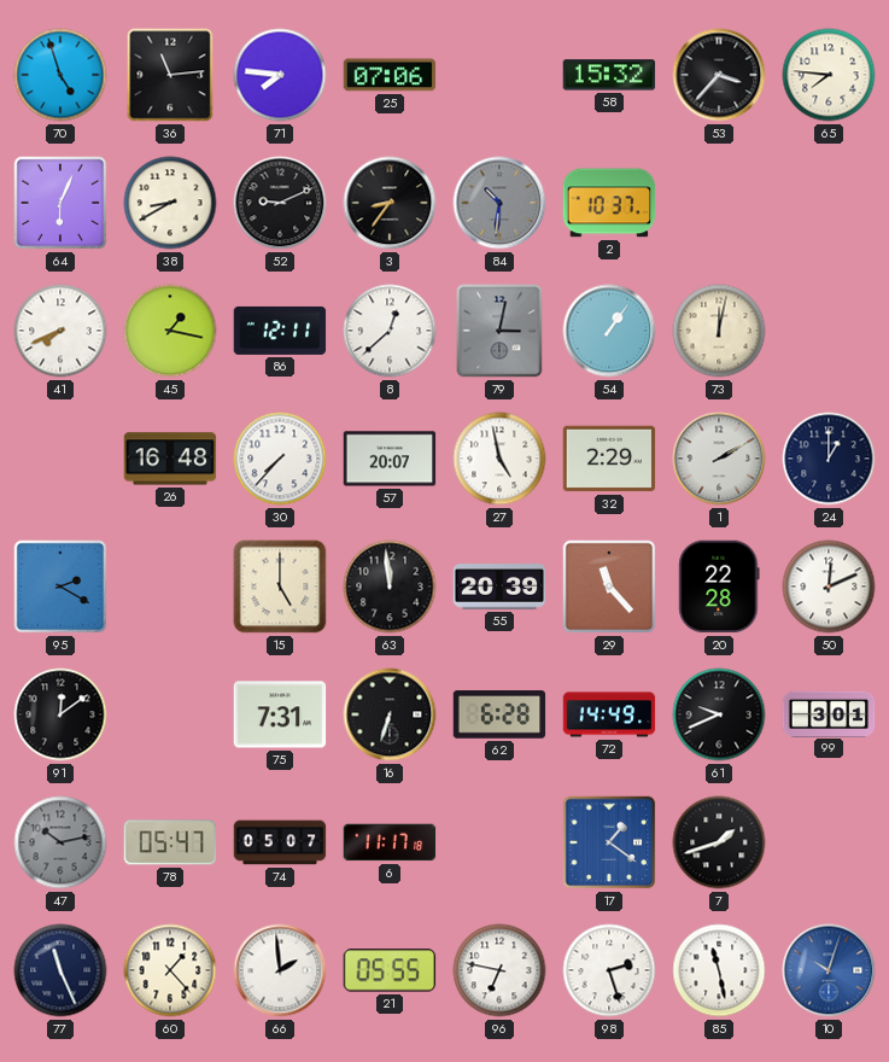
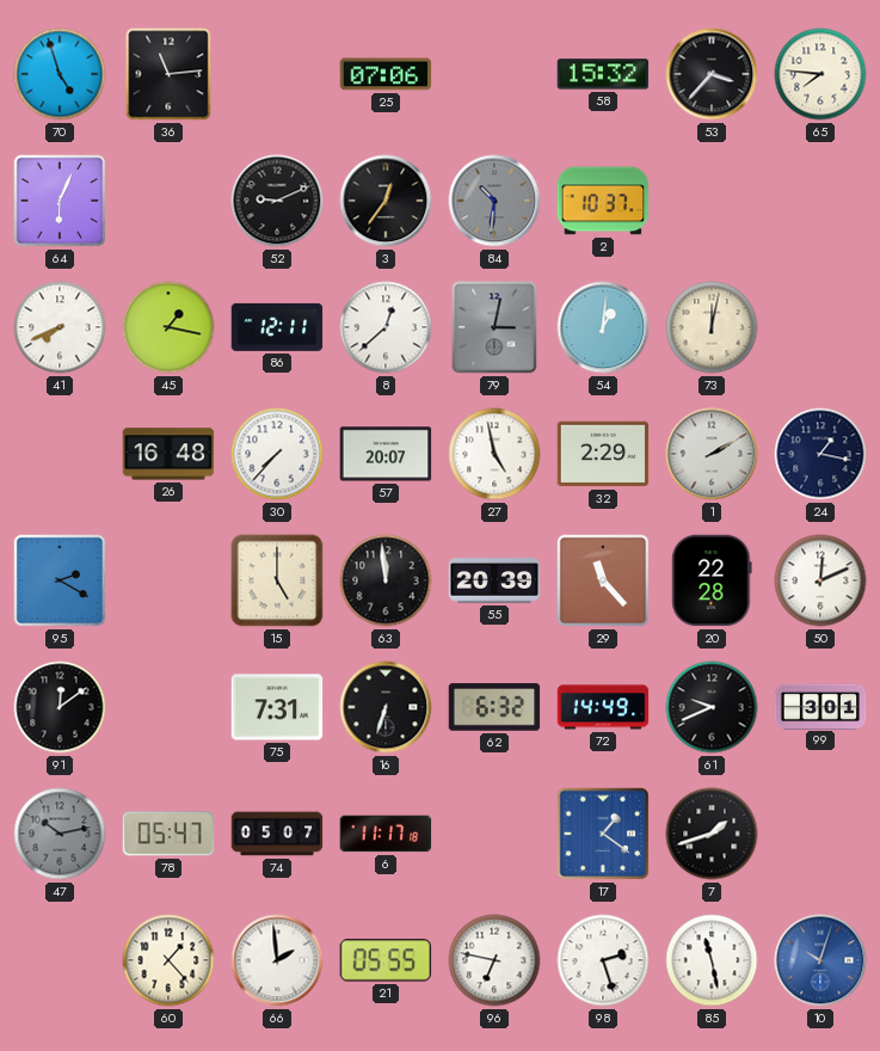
71: 7:46 -> none (280, 75)
38: 8:40 -> none (170, 203)
3: 8:36 -> 12:36 (386, 201)
54: 1:06 -> 1:01 (603, 327)
24: 1:00 -> 1:17 (820, 454)
62: 6:28 -> 6:32 (494, 707)
77: 11:26 -> none (60, 970)
